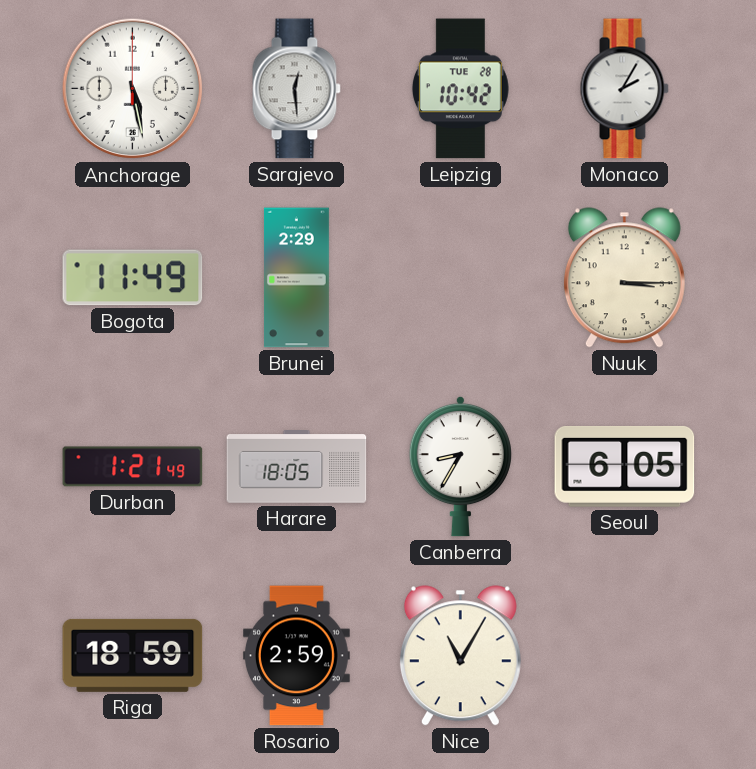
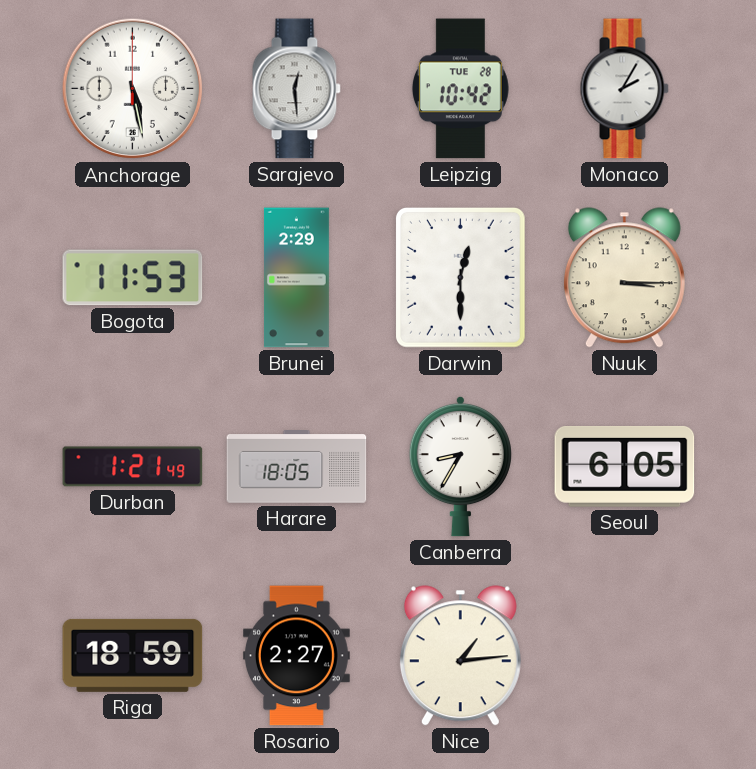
Bogota: 11:49 -> 11:53 (133, 278)
Darwin: none -> 12:30 (460, 278)
Rosario: 2:59 -> 2:27 (296, 656)
Nice: 11:05 -> 1:14 (460, 656)
